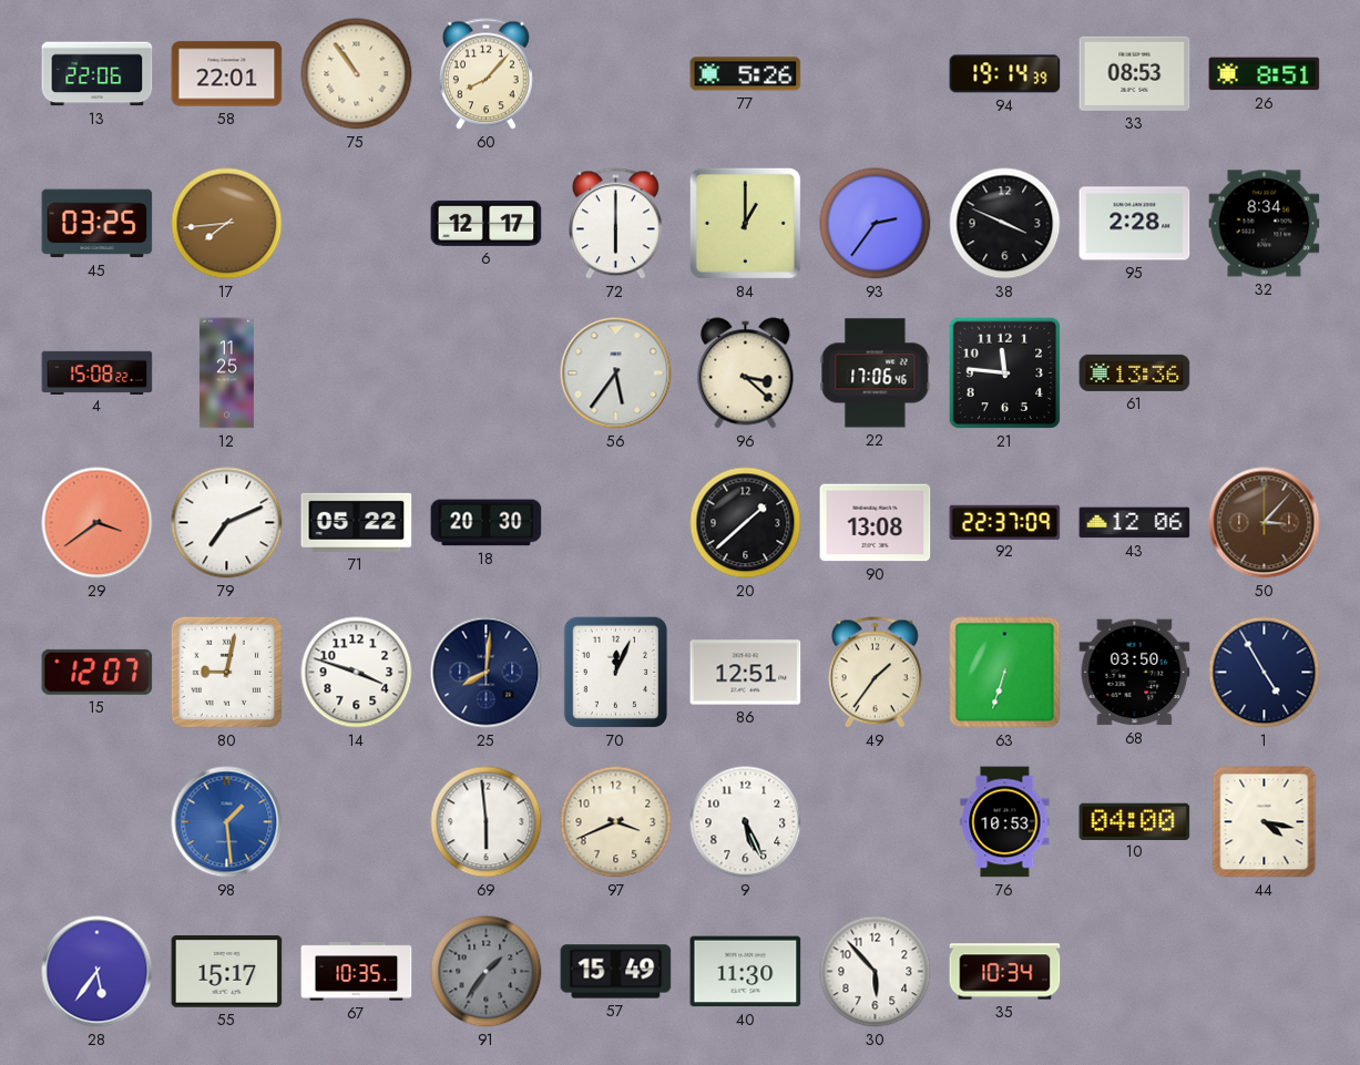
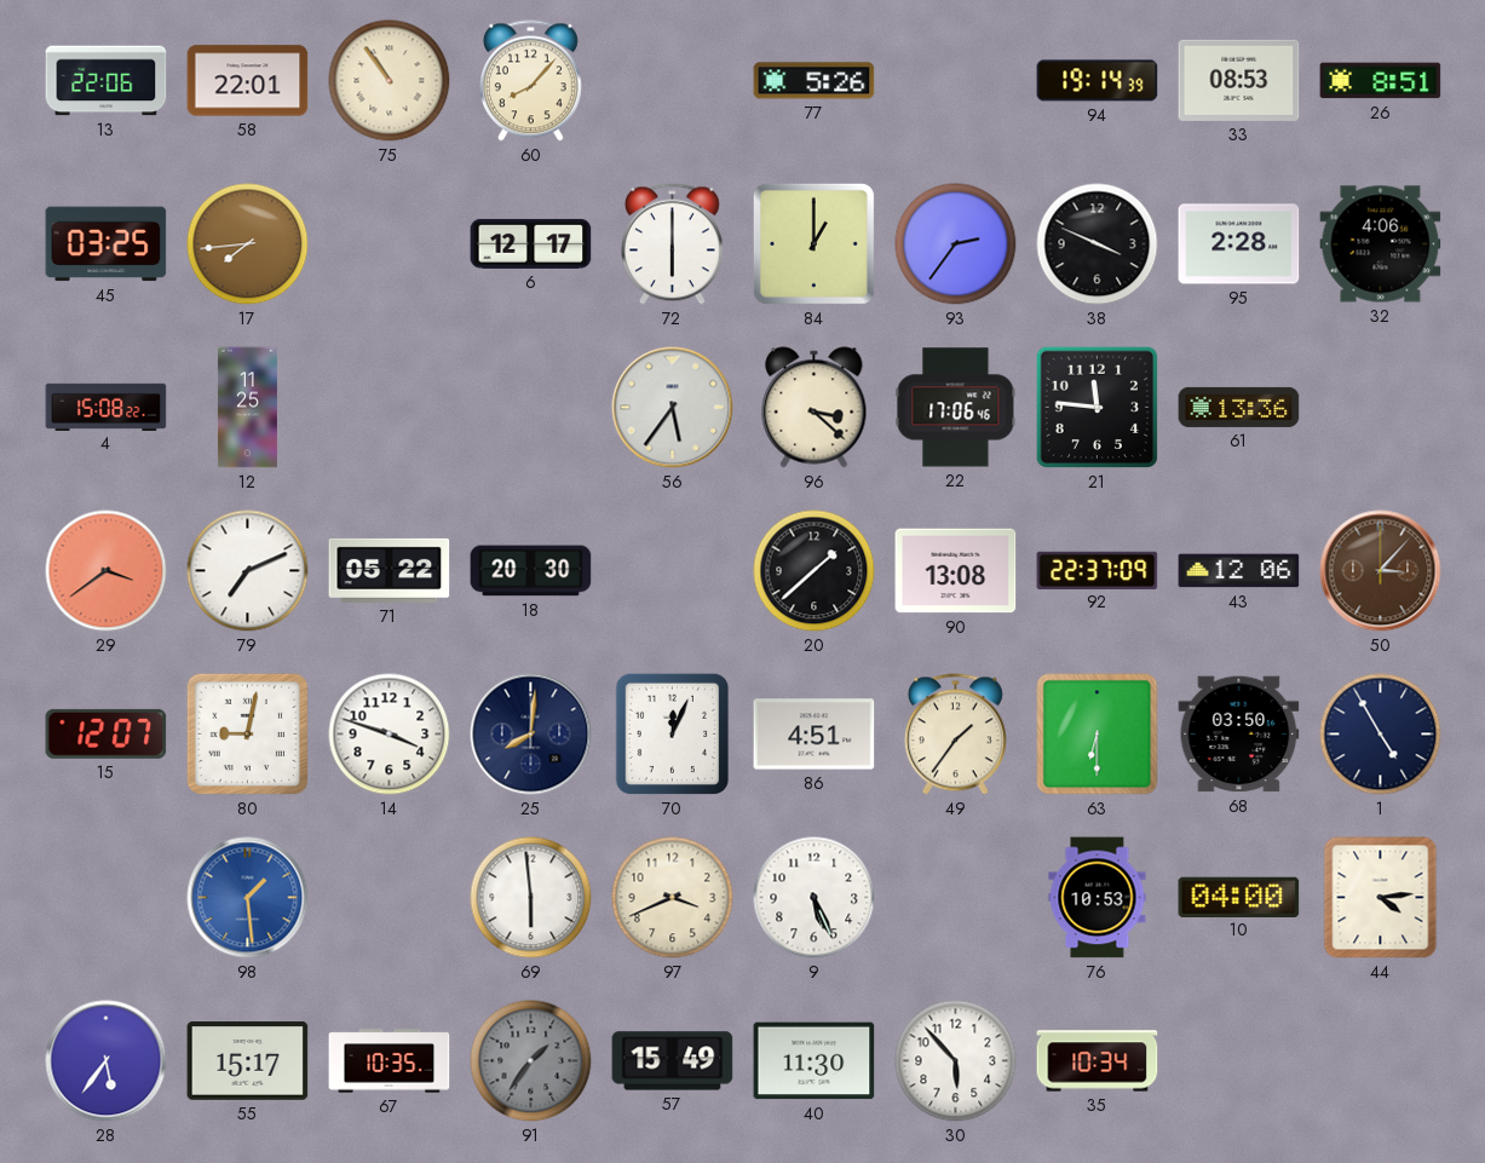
32: 8:34 -> 4:06 (1381, 244)
86: 12:51 -> 4:51 (815, 735)
63: 6:33 -> 6:30 (1098, 735)
44: 4:17 -> 4:14 (1381, 898)
